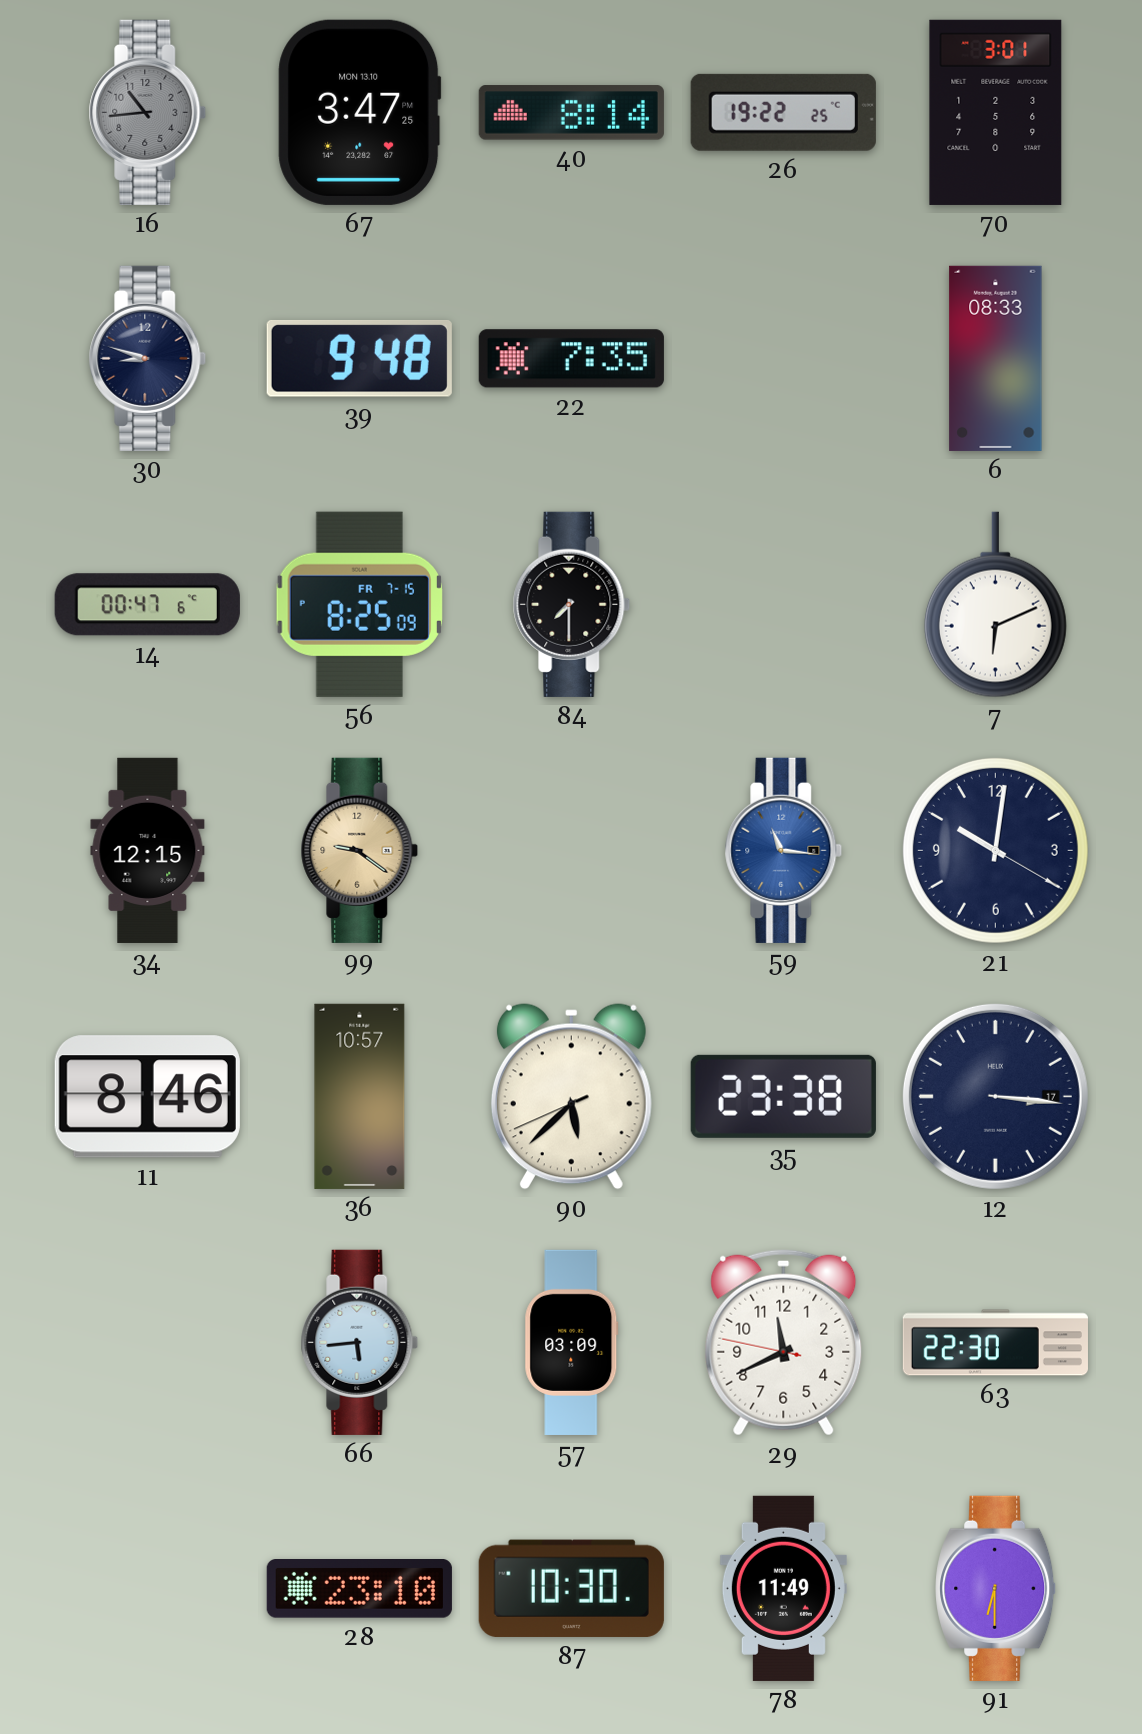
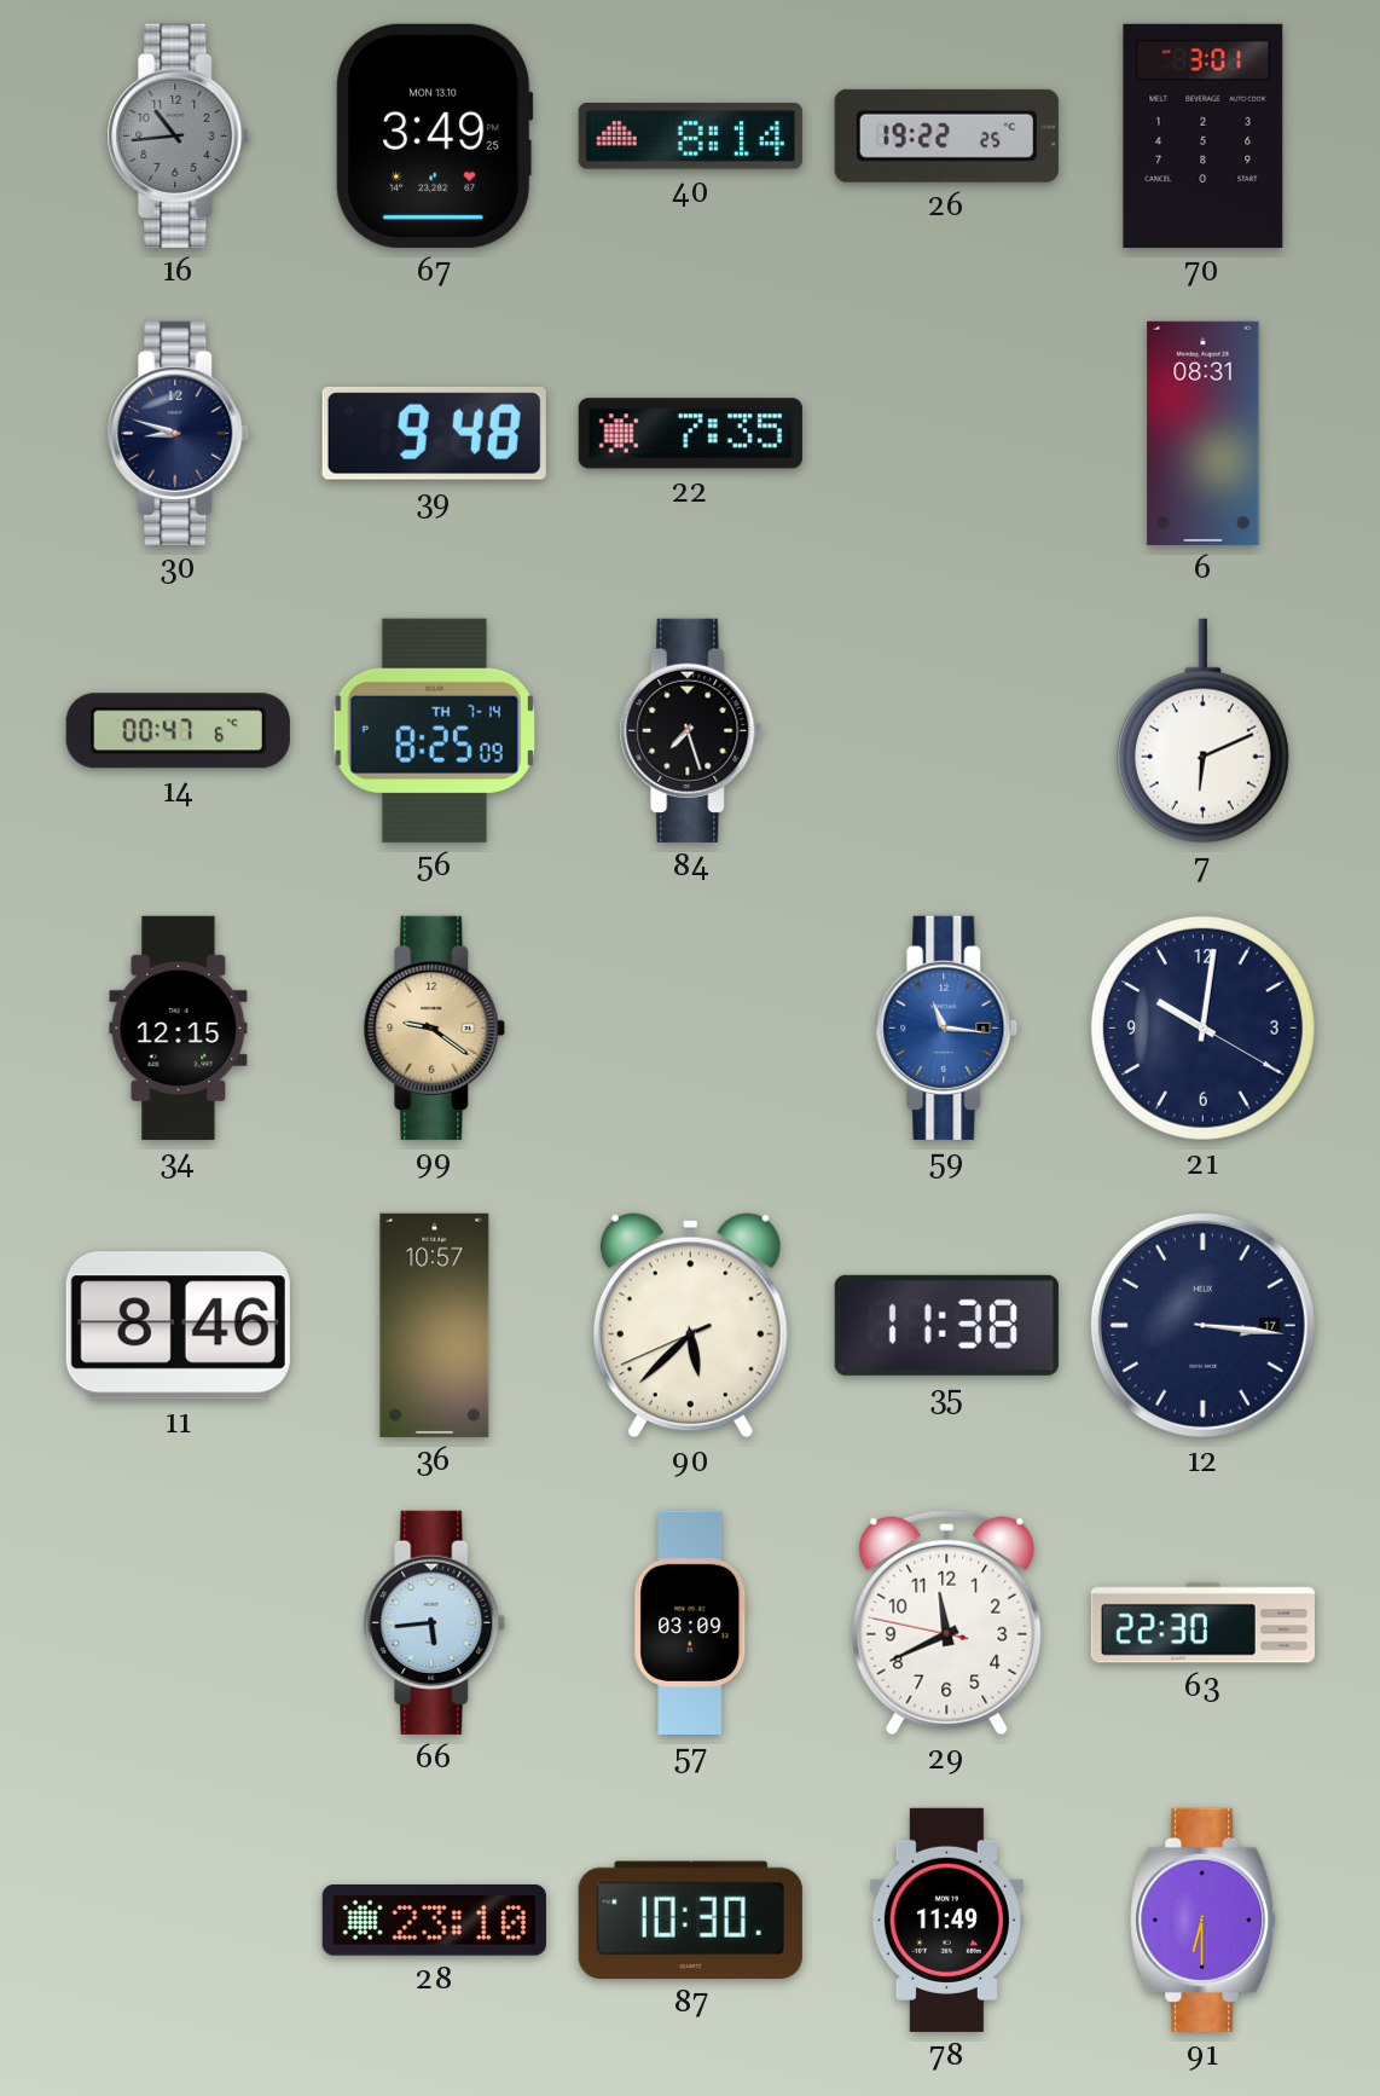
67: 3:47 -> 3:49 (435, 135)
6: 08:33 -> 08:31 (1204, 433)
56 date: FR 7-15 -> TH 7-14 (434, 730)
84: 7:30 -> 7:27 (691, 730)
35: 23:38 -> 11:38 (946, 1325)
